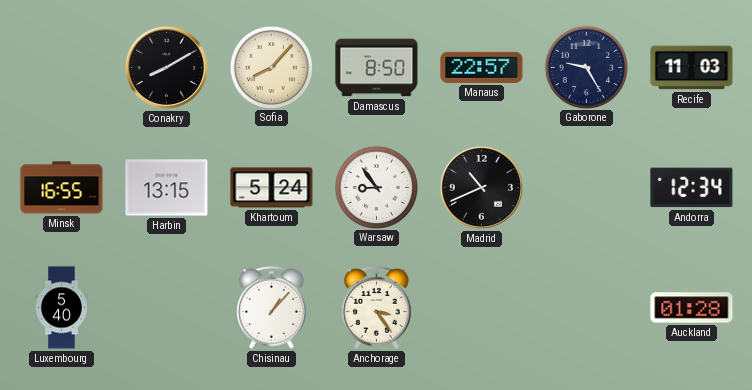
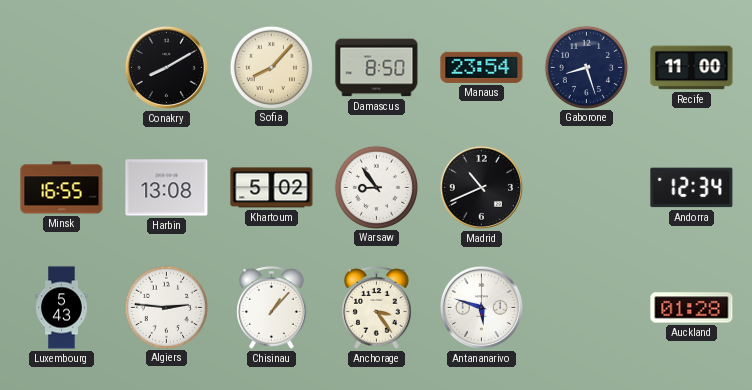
Manaus: 22:57 -> 23:54 (482, 67)
Gaborone: 9:25 -> 8:27 (586, 67)
Recife: 11:03 -> 11:00 (692, 68)
Harbin: 13:15 -> 13:08 (167, 188)
Khartoum: 5:24 -> 5:02 (272, 188)
Luxembourg: 5:40 -> 5:43 (62, 308)
Algiers: none -> 2:46 (166, 307)
Antananarivo: none -> 5:48 (481, 307)
